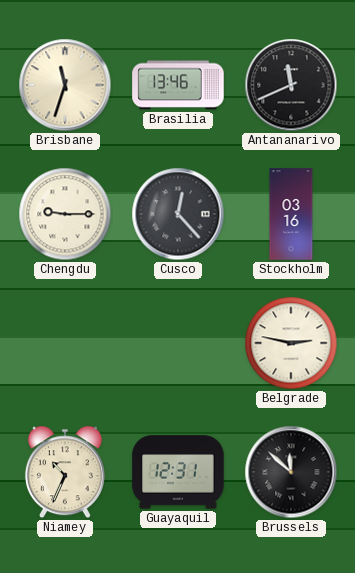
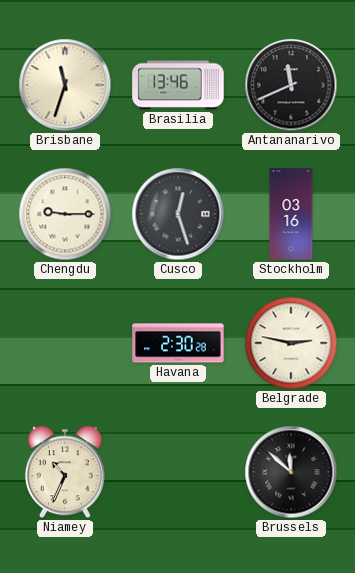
Cusco: 12:23 -> 12:27 (178, 214)
Havana: none -> 2:30 (178, 343)
Guayaquil: 12:31 -> none (178, 472)
